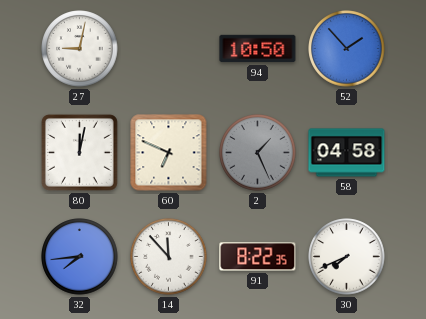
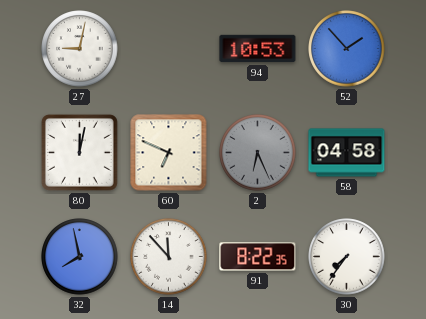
94: 10:50 -> 10:53 (258, 49)
2: 1:26 -> 6:26 (258, 153)
32: 7:44 -> 7:58 (80, 257)
30: 7:41 -> 7:36 (347, 257)
